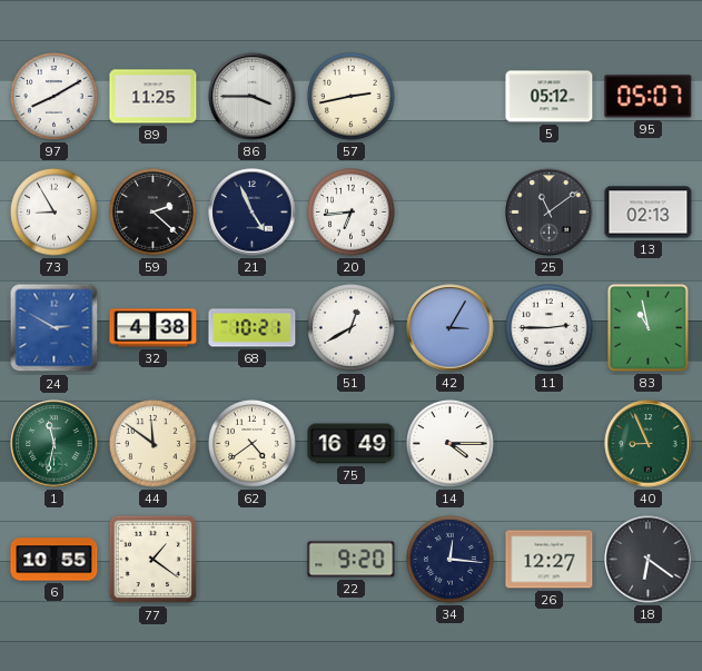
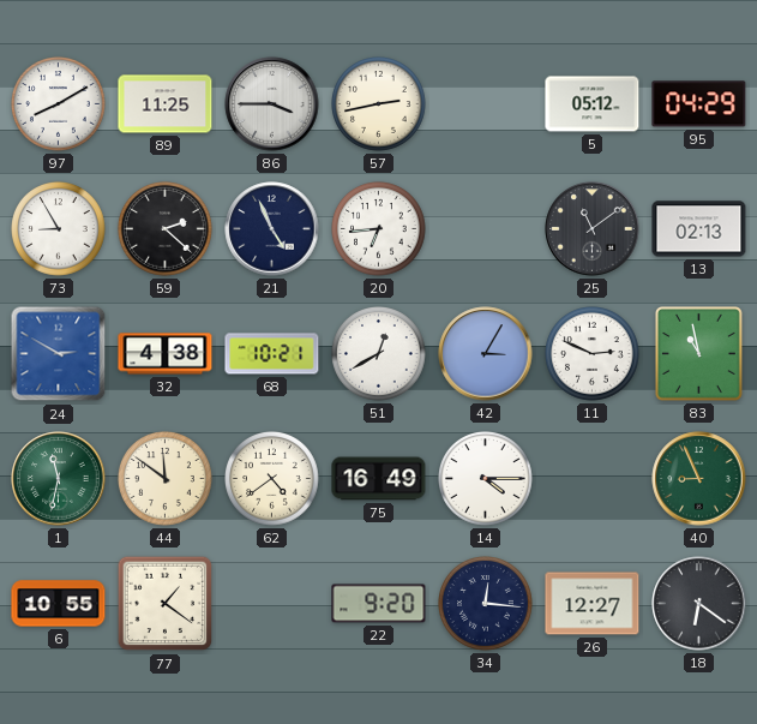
95: 05:07 -> 04:29 (699, 104)
11: 2:45 -> 2:49 (593, 354)
